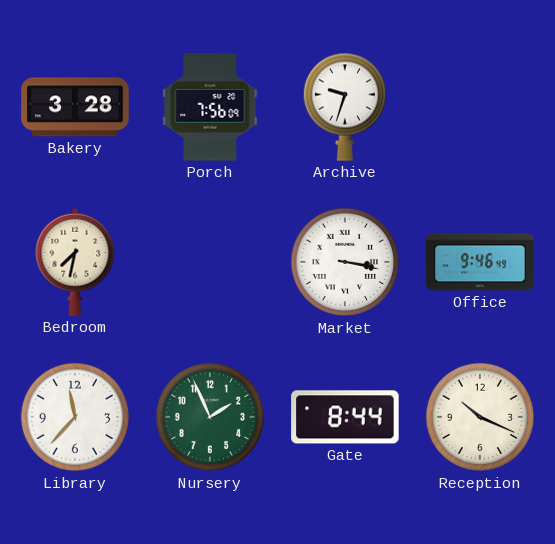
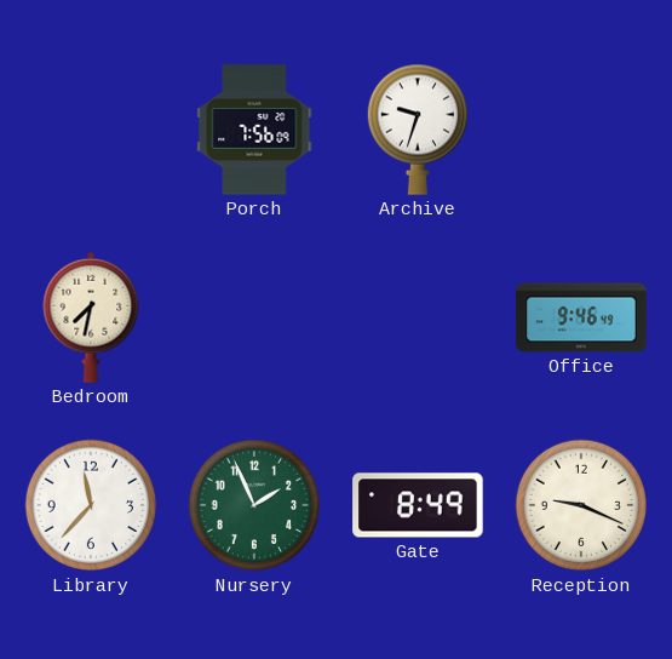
Bakery: 3:28 -> none (75, 107)
Market: 3:17 -> none (345, 262)
Gate: 8:44 -> 8:49 (418, 505)
Reception: 10:19 -> 9:19 (581, 505)
